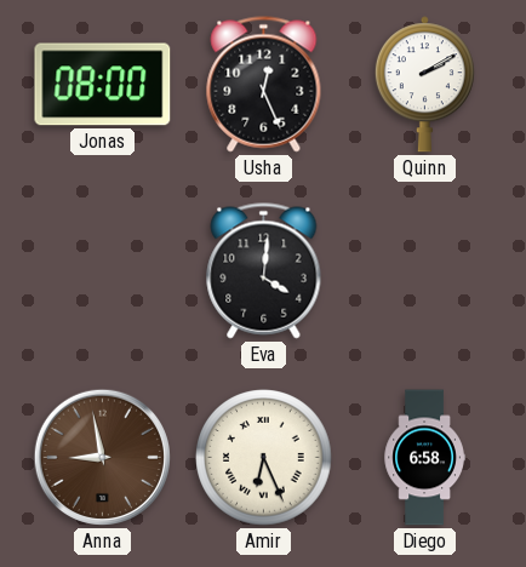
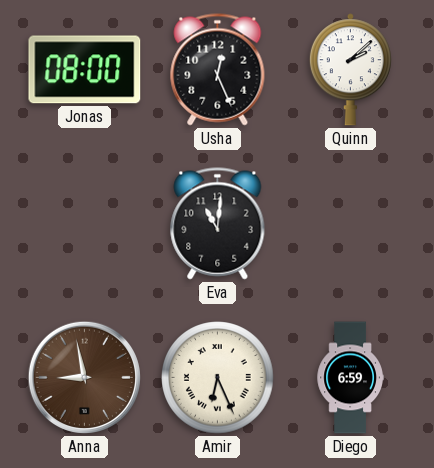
Quinn: 2:10 -> 2:08 (350, 70)
Eva: 4:01 -> 11:01 (218, 224)
Diego: 6:58 -> 6:59 (350, 378)
